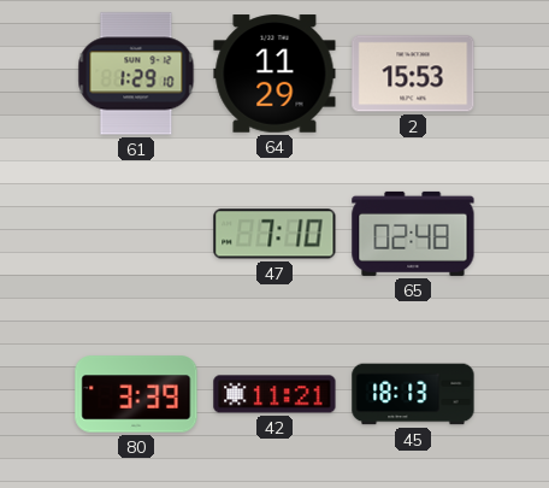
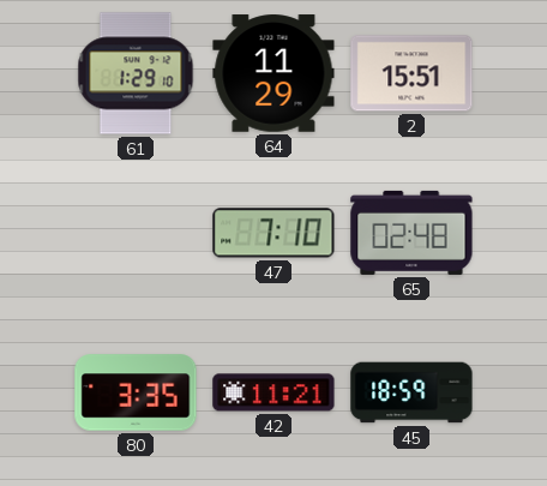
2: 15:53 -> 15:51 (411, 73)
80: 3:39 -> 3:35 (136, 392)
45: 18:13 -> 18:59 (411, 392)
